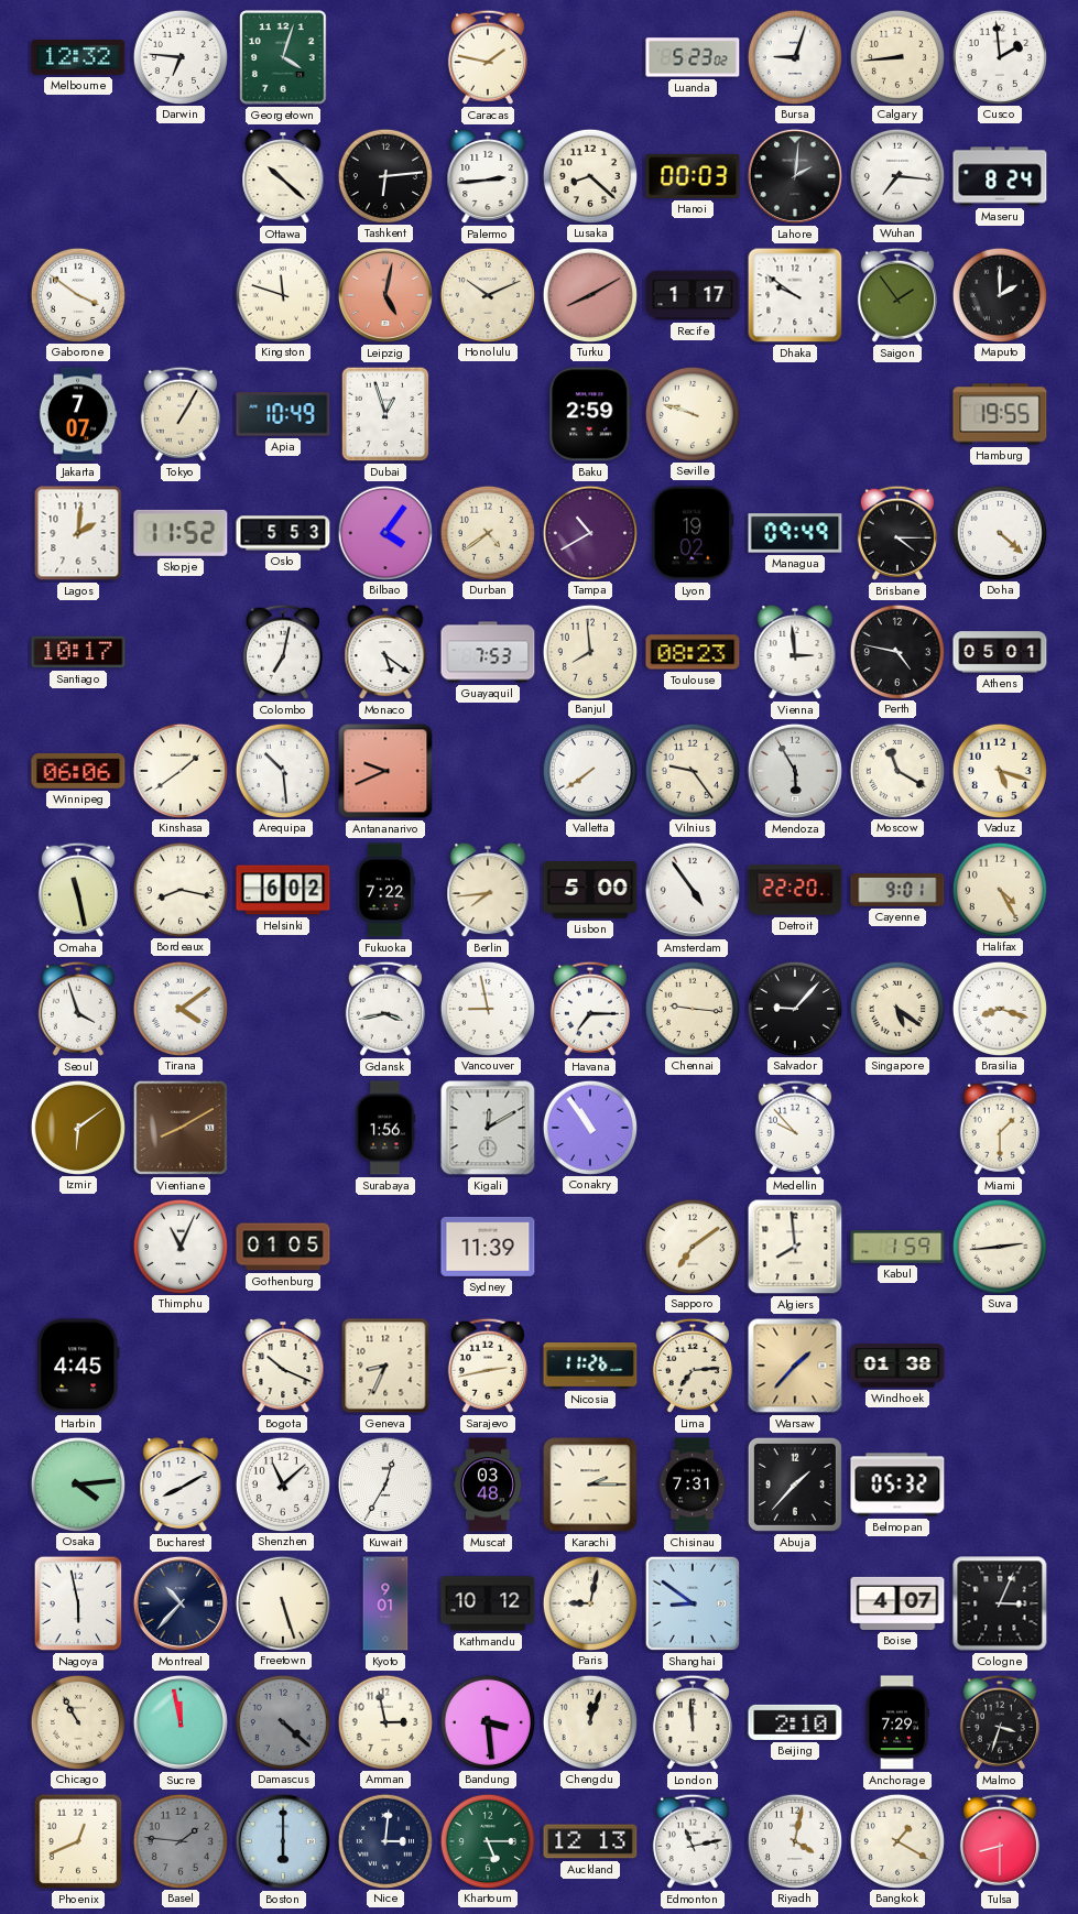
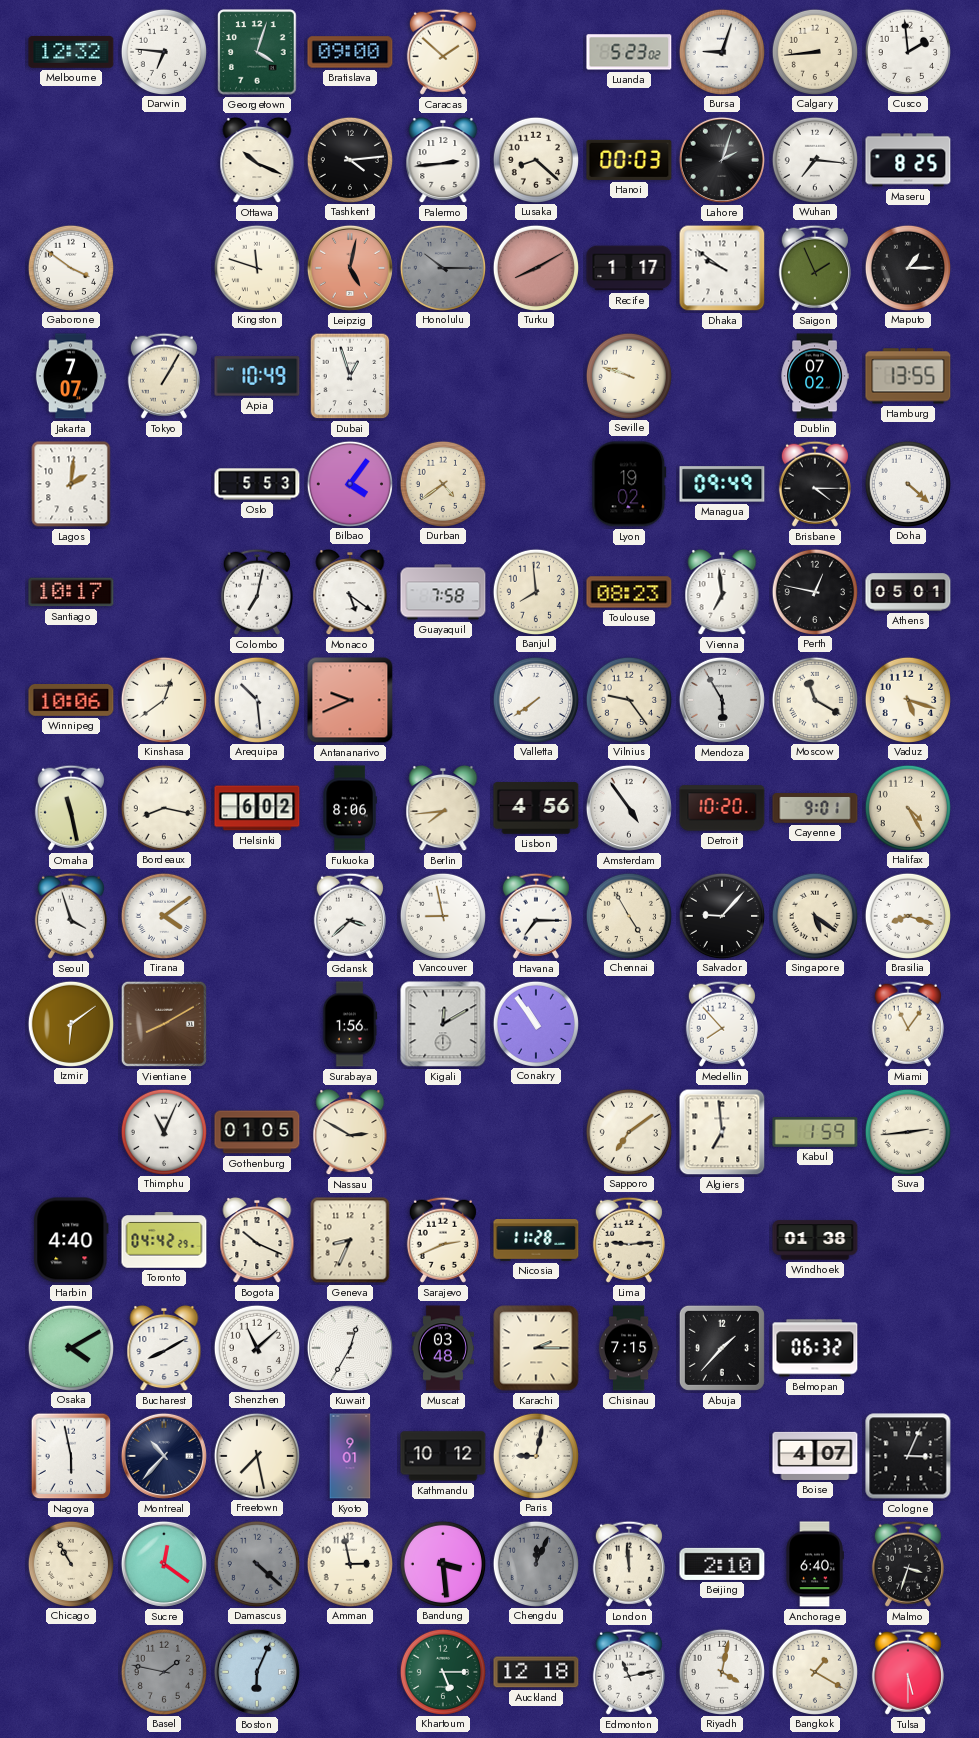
Bratislava: none -> 09:00 (350, 52)
Caracas: 1:47 -> 1:52 (443, 52)
Ottawa: 10:22 -> 10:19 (257, 160)
Tashkent: 6:14 -> 4:14 (349, 159)
Lahore: 2:01 -> 2:03 (722, 160)
Maseru: 8:24 -> 8:25 (908, 160)
Honolulu: 10:11 -> 10:15 (442, 267)
Honolulu dial: cream -> grey (442, 267)
Saigon: 1:54 -> 1:56 (815, 268)
Maputo: 2:00 -> 1:15 (907, 267)
Baku: 2:59 -> none (590, 414)
Dublin: none -> 07:02 (815, 376)
Hamburg: 19:55 -> 13:55 (908, 376)
Skopje: 11:52 -> none (181, 533)
Tampa: 10:40 -> none (589, 532)
Guayaquil: 7:53 -> 7:58 (443, 592)
Vienna: 2:59 -> 6:59 (722, 592)
Perth: 4:47 -> 12:47 (814, 591)
Winnipeg: 06:06 -> 10:06 (71, 701)
Kinshasa: 1:39 -> 12:39 (163, 699)
Fukuoka: 7:22 -> 8:06 (350, 808)
Lisbon: 5:00 -> 4:56 (536, 808)
Detroit: 22:20 -> 10:20 (722, 808)
Gdansk: 3:43 -> 3:38 (350, 916)
Chennai: 9:16 -> 4:55 (628, 915)
Medellin: 9:53 -> 7:53 (722, 1024)
Miami: 1:30 -> 11:06 (908, 1024)
Nassau: none -> 2:50 (350, 1132)
Sydney: 11:39 -> none (488, 1247)
Algiers: 7:59 -> 6:59 (722, 1132)
Harbin: 4:45 -> 4:40 (71, 1240)
Toronto: none -> 04:42 (164, 1240)
Sarajevo: 2:43 -> 2:41 (443, 1240)
Nicosia: 11:26 -> 11:28 (536, 1241)
Lima: 7:14 -> 9:14 (629, 1240)
Warsaw: 1:37 -> none (795, 1366)
Osaka: 4:14 -> 4:10 (70, 1347)
Chisinau: 7:31 -> 7:15 (629, 1348)
Belmopan: 05:32 -> 06:32 (815, 1348)
Freetown: 5:27 -> 7:28 (256, 1455)
Shanghai: 8:51 -> none (693, 1603)
Sucre: 11:58 -> 12:21 (164, 1564)
Chengdu: 12:03 -> 12:04 (535, 1563)
Chengdu dial: cream -> grey (535, 1563)
Anchorage: 7:29 -> 6:40 (815, 1564)
Phoenix: 12:41 -> none (78, 1841)
Basel: 1:46 -> 1:47 (163, 1671)
Boston: 6:00 -> 6:04 (257, 1672)
Nice: 3:01 -> none (384, 1840)
Auckland: 12:13 -> 12:18 (536, 1672)
Tulsa: 8:30 -> 5:30 (908, 1672)
